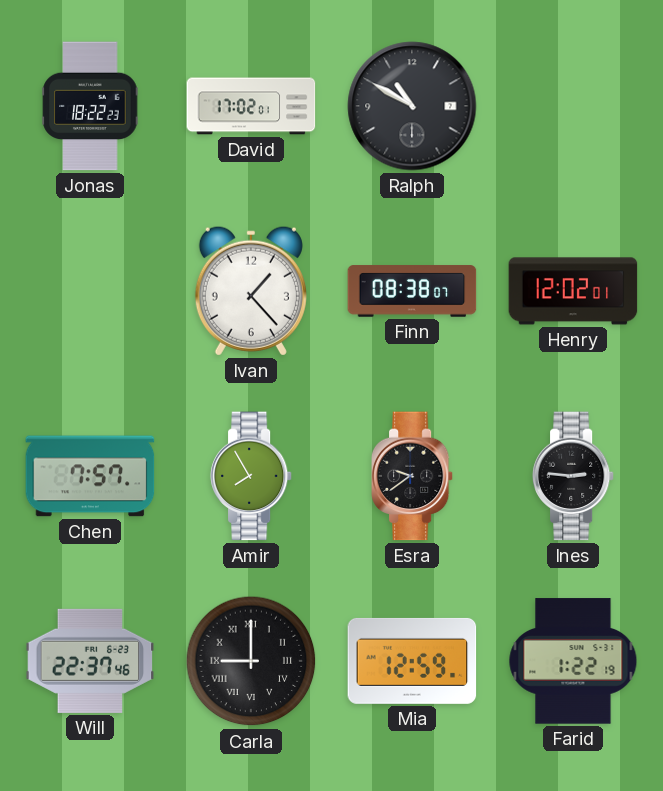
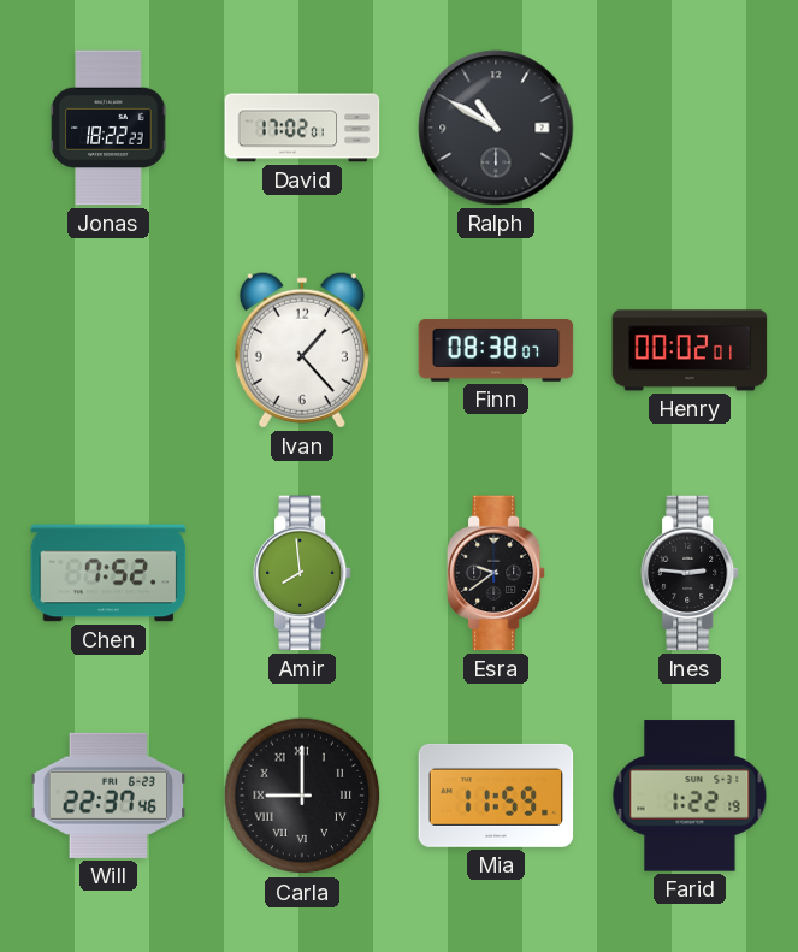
Henry: 12:02 -> 00:02 (690, 350)
Chen: 7:57 -> 7:52 (108, 573)
Amir: 7:55 -> 7:59 (302, 573)
Mia: 12:59 -> 11:59 (496, 796)
